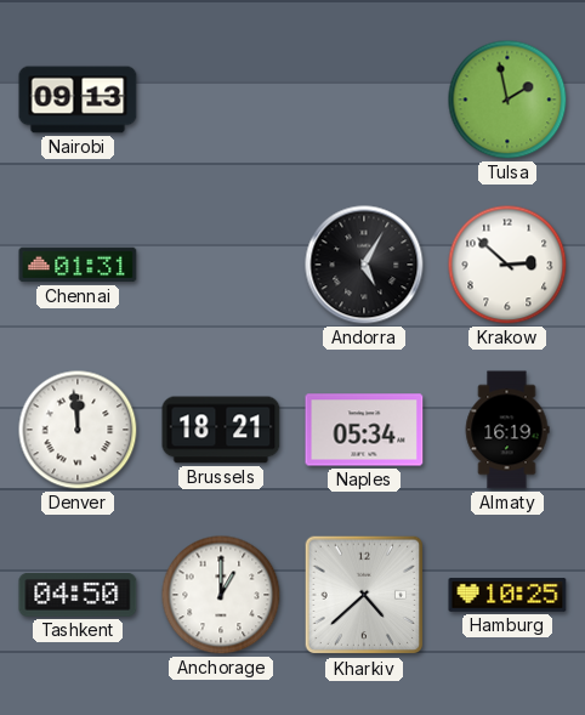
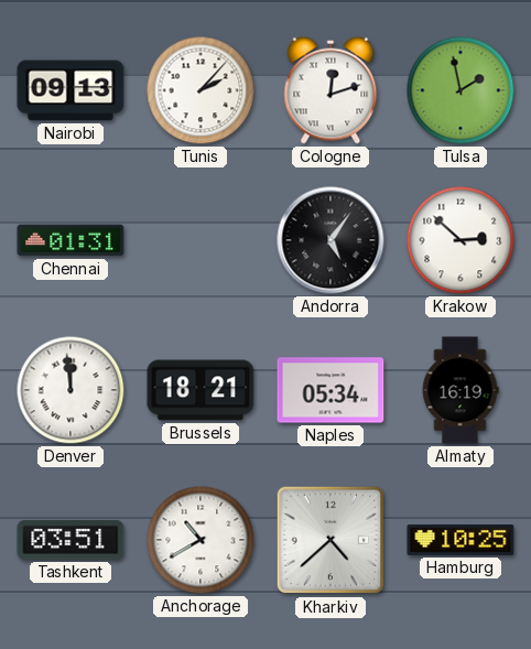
Tunis: none -> 2:07 (201, 90)
Cologne: none -> 12:12 (330, 90)
Andorra: 5:05 -> 5:06 (330, 240)
Tashkent: 04:50 -> 03:51 (71, 541)
Anchorage: 1:00 -> 10:40 (201, 540)
